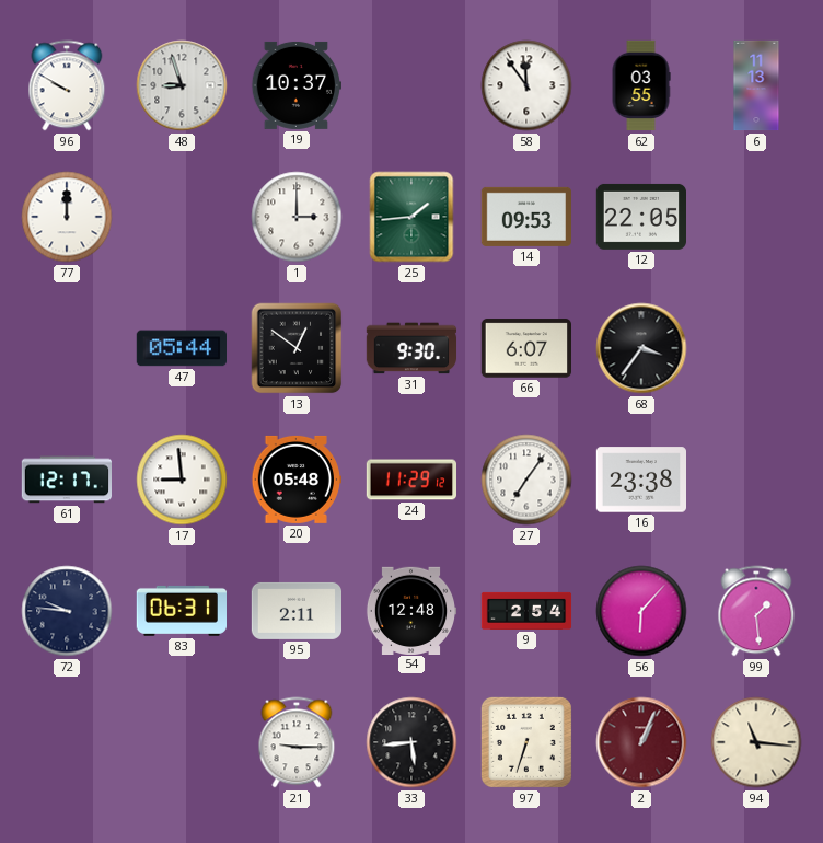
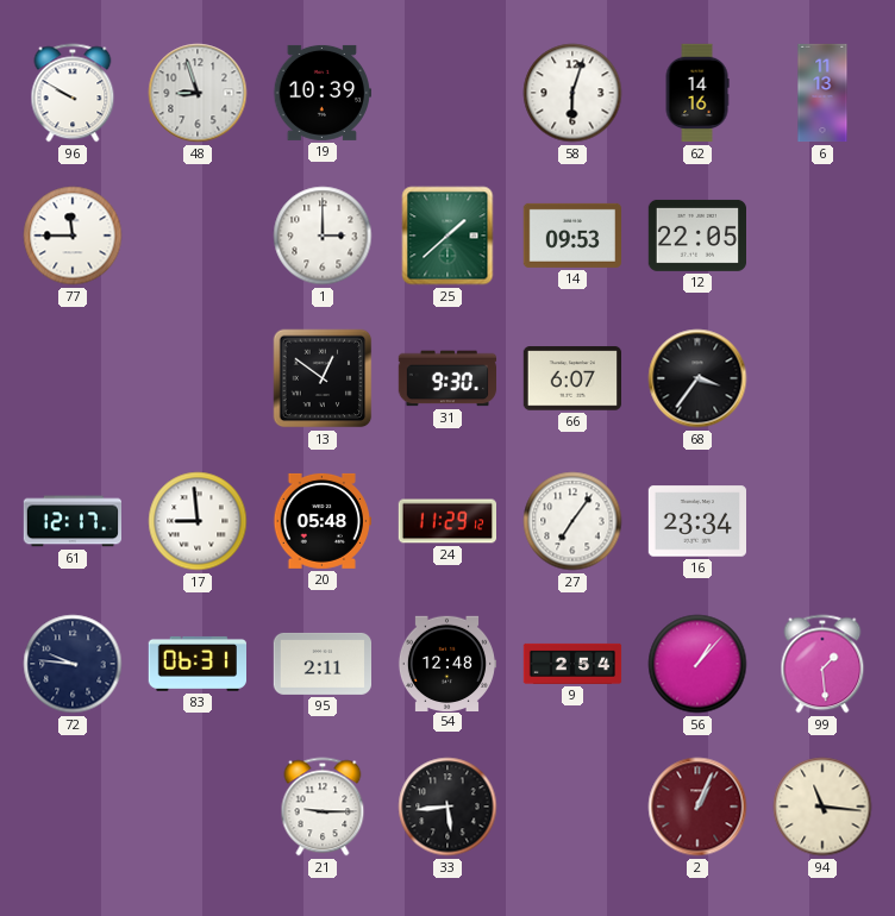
19: 10:37 -> 10:39 (321, 93)
58: 11:54 -> 6:03 (572, 93)
62: 03:55 -> 14:16 (697, 93)
77: 12:00 -> 11:45 (73, 236)
25: 1:44 -> 1:38 (447, 236)
47: 05:44 -> none (181, 348)
16: 23:38 -> 23:34 (696, 521)
56: 6:07 -> 1:07 (697, 664)
97: 6:33 -> none (526, 742)
